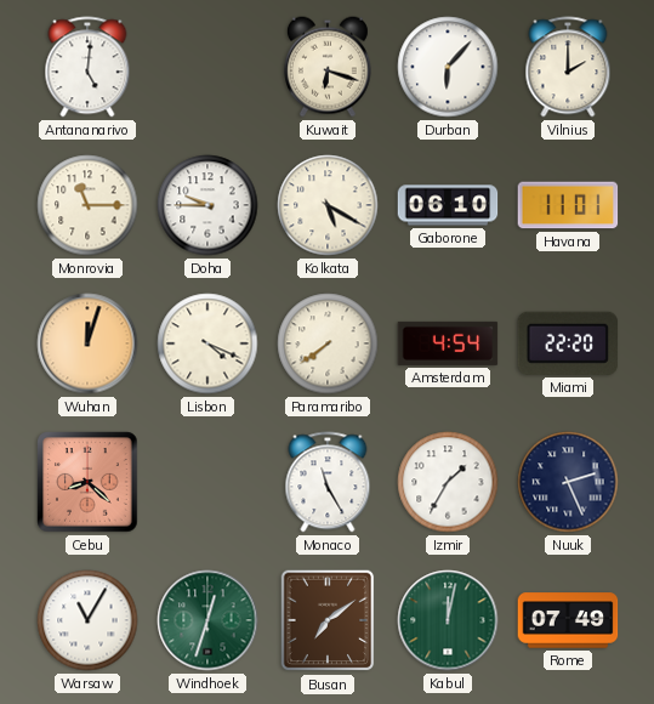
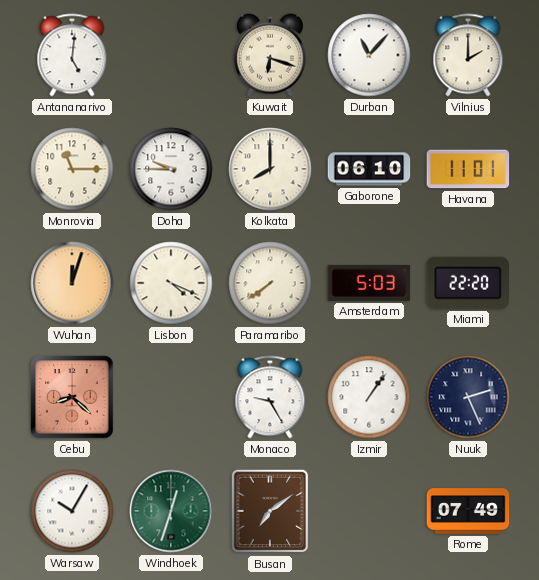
Durban: 6:07 -> 11:07 (369, 55)
Kolkata: 5:20 -> 8:00 (270, 169)
Amsterdam: 4:54 -> 5:03 (369, 283)
Monaco: 11:25 -> 9:25 (270, 397)
Izmir: 1:35 -> 1:06 (369, 397)
Warsaw: 11:05 -> 10:05 (72, 511)
Kabul: 12:02 -> none (448, 620)
